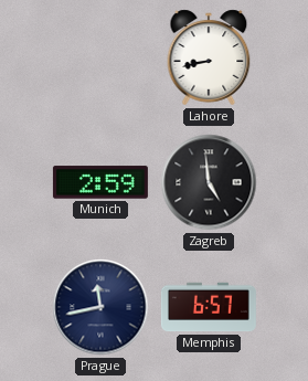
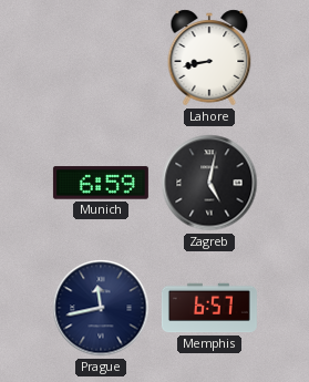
Munich: 2:59 -> 6:59 (101, 183)
Zagreb: 4:59 -> 5:02 (209, 183)
